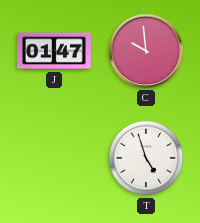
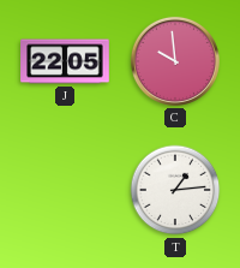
J: 01:47 -> 22:05 (65, 61)
T: 4:57 -> 1:14 (175, 190)
